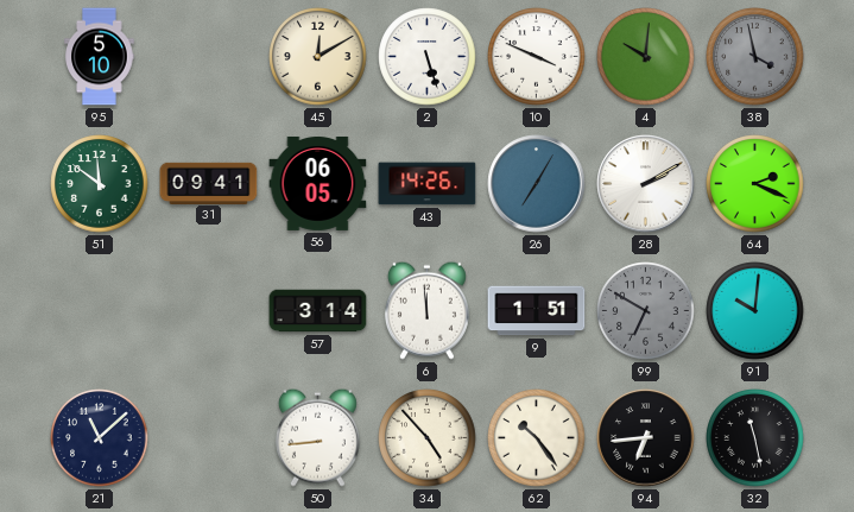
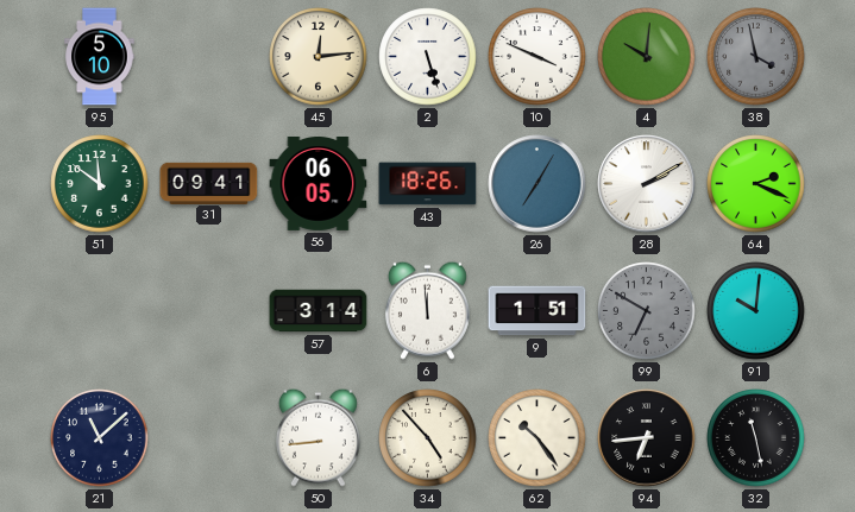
45: 12:10 -> 12:14 (319, 57)
43: 14:26 -> 18:26 (428, 184)
